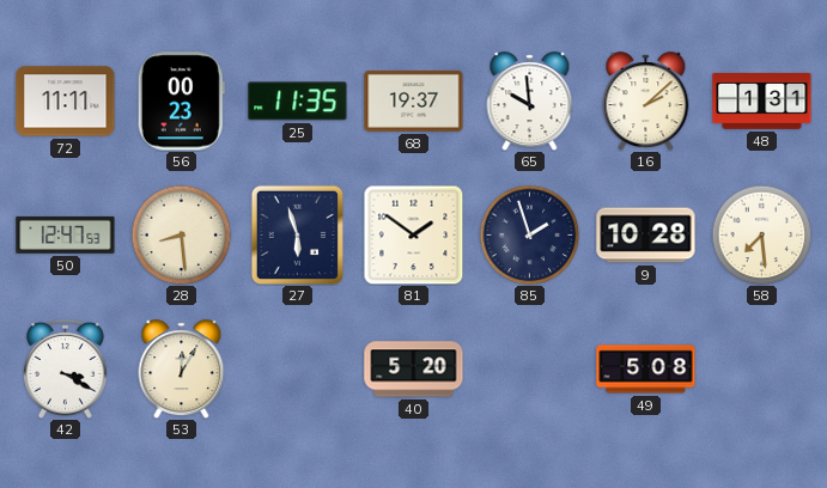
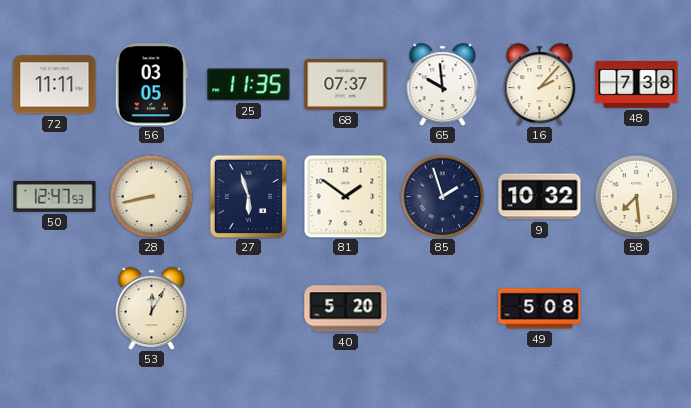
56: 00:23 -> 03:05 (151, 85)
68: 19:37 -> 07:37 (346, 84)
16: 2:08 -> 2:07 (540, 85)
48: 1:31 -> 7:38 (637, 84)
28: 8:29 -> 8:43 (151, 196)
9: 10:28 -> 10:32 (540, 197)
42: 3:20 -> none (65, 368)
